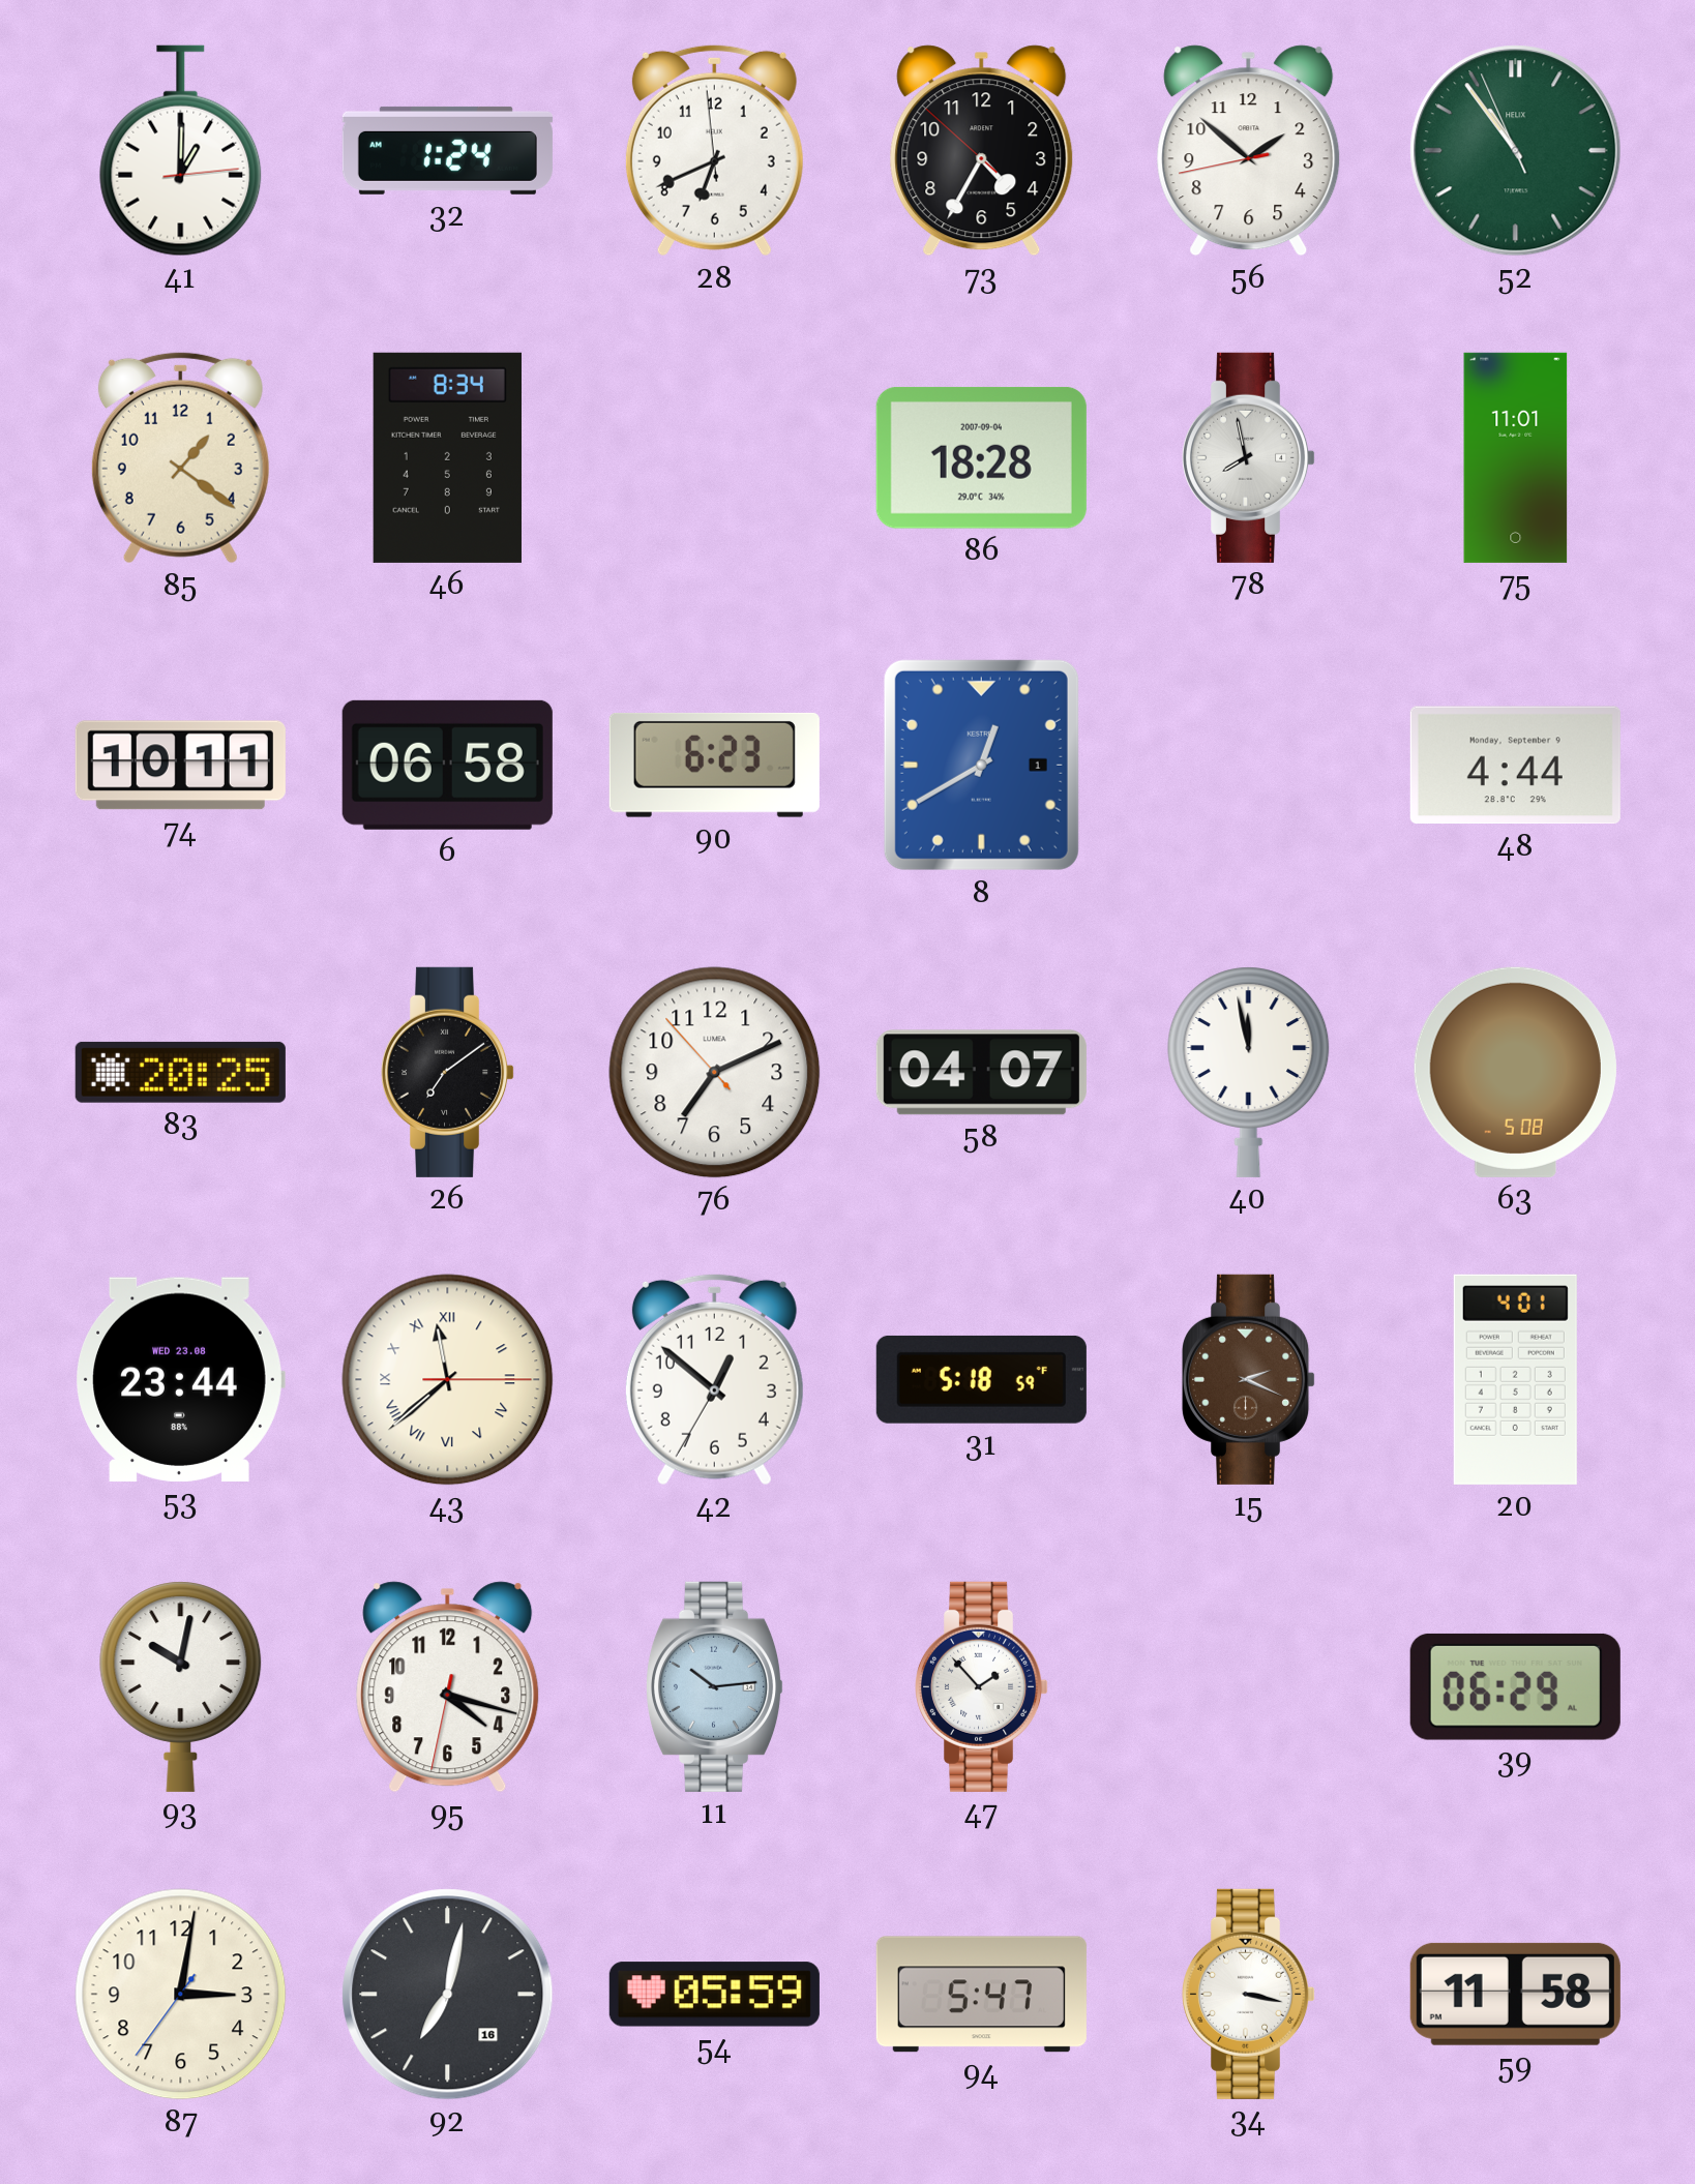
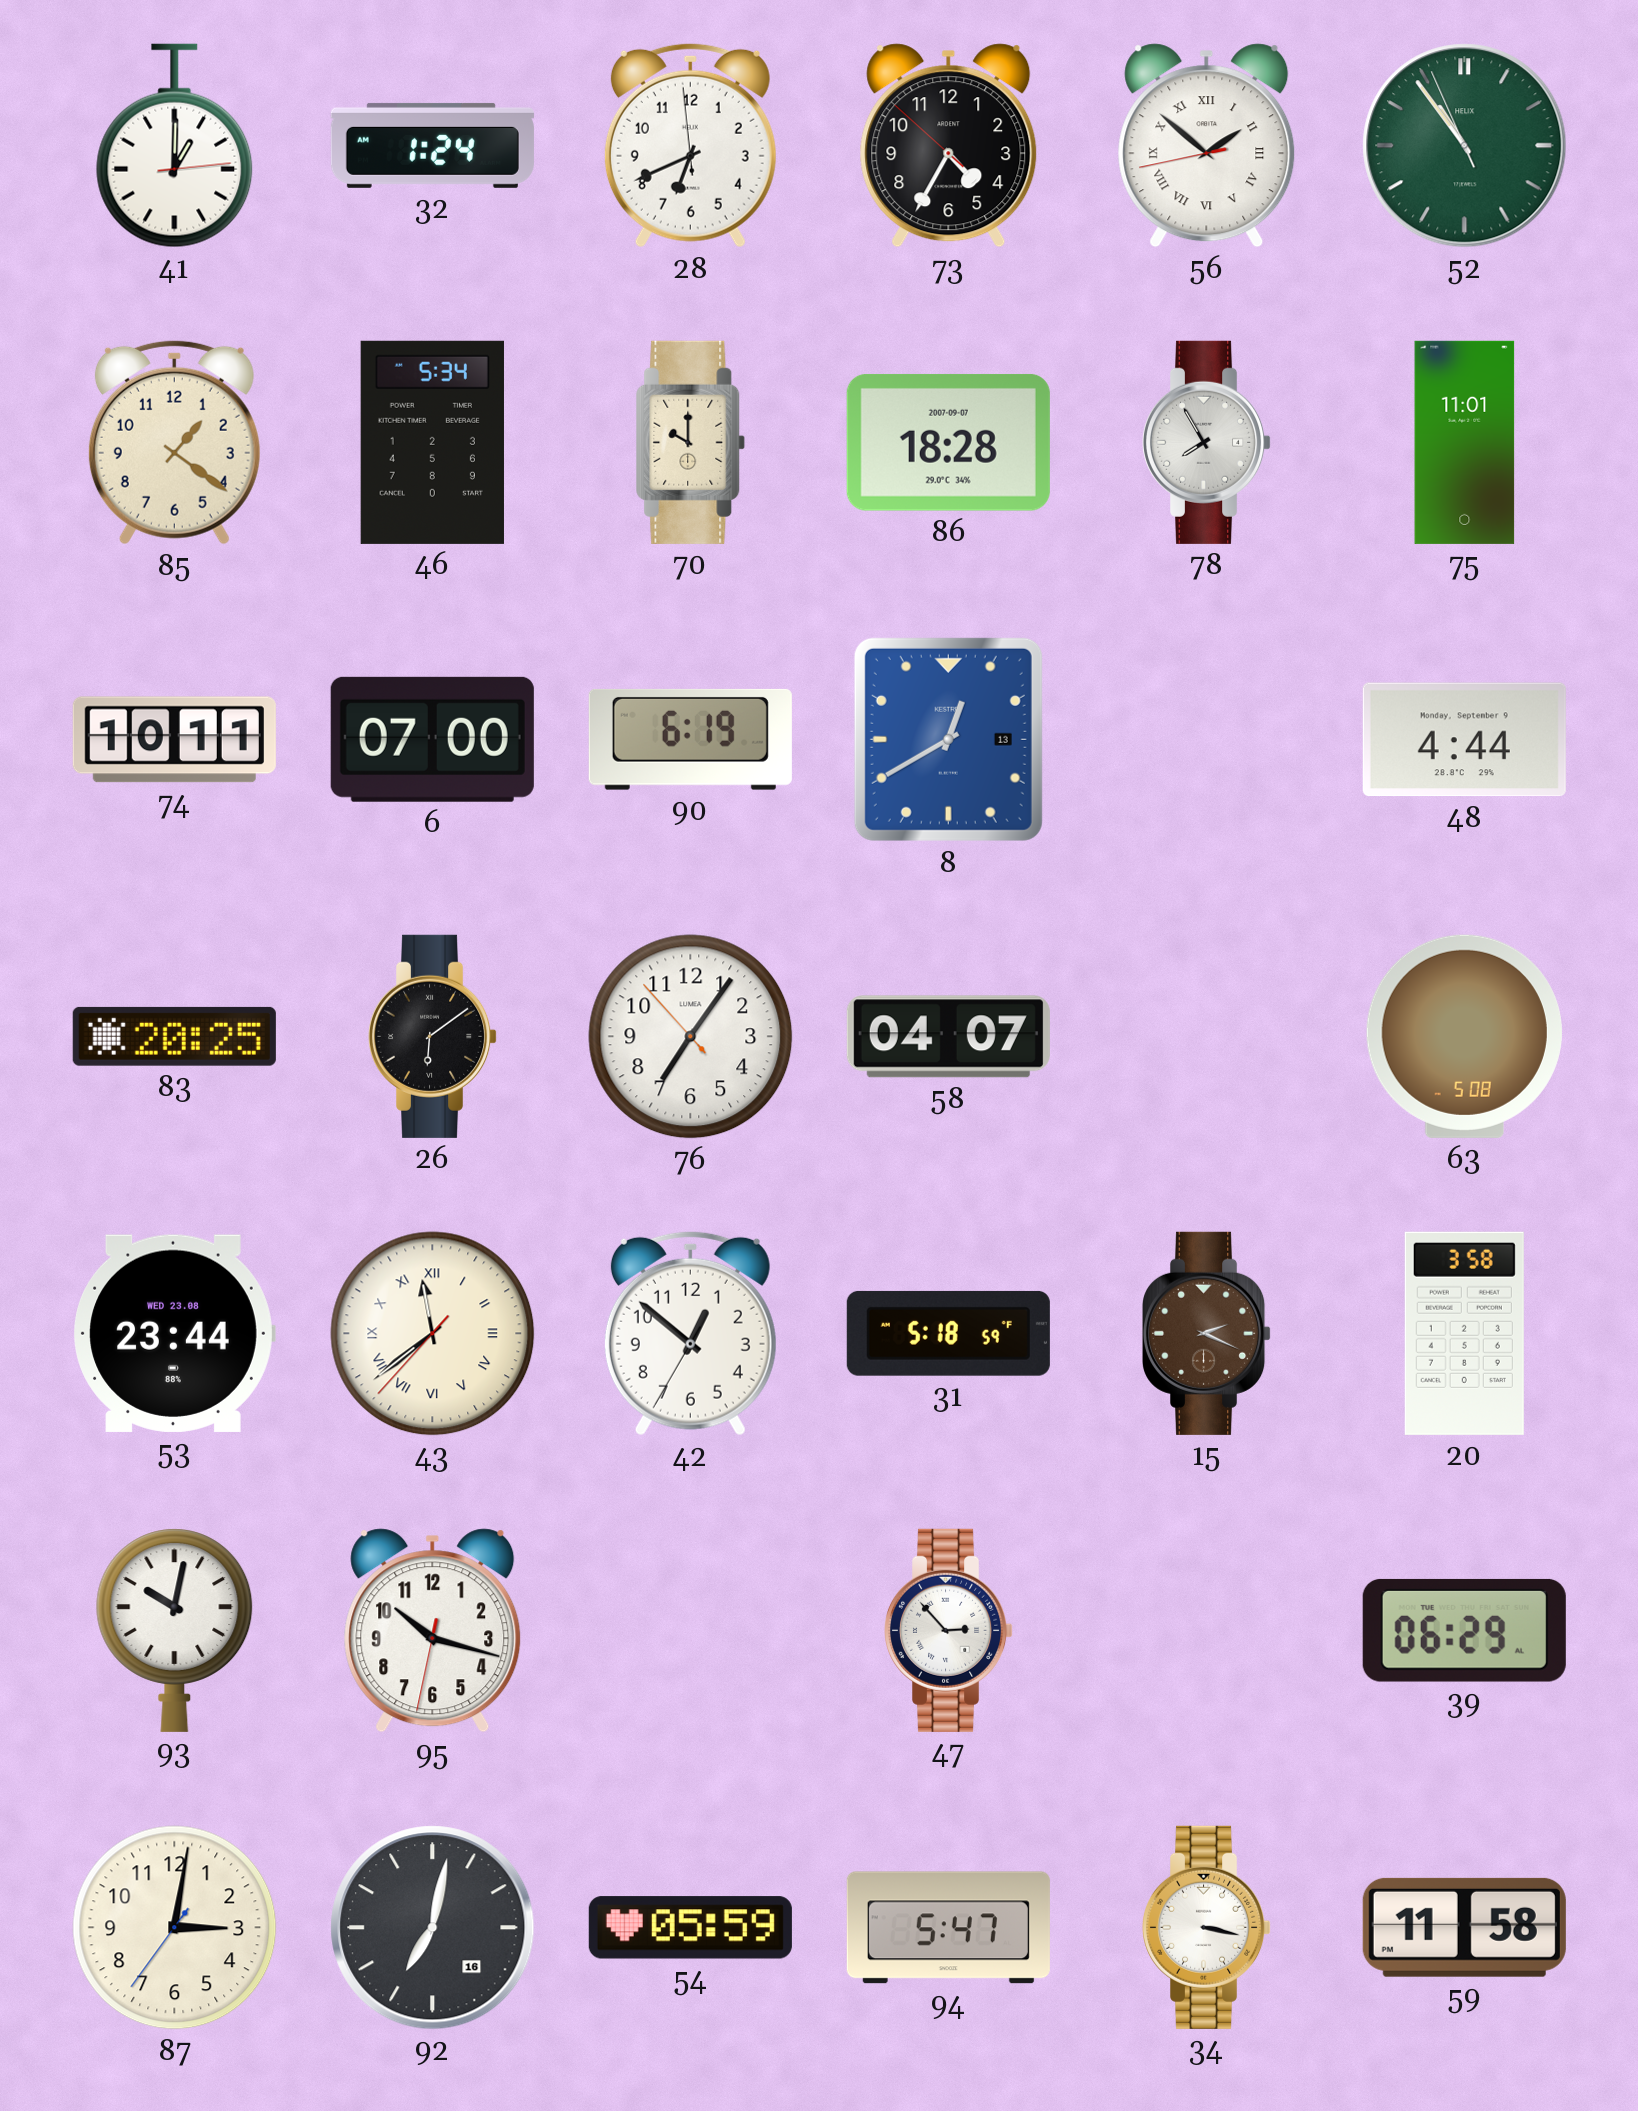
56 numerals: Arabic -> Roman (1207, 146)
46: 8:34 -> 5:34 (432, 442)
70: none -> 10:00 (691, 442)
86 date: 2007-09-04 -> 2007-09-07 (948, 442)
78: 7:58 -> 7:55 (1208, 442)
6: 06:58 -> 07:00 (432, 739)
90: 6:23 -> 6:19 (690, 739)
8 date: 1 -> 13 (948, 739)
26: 7:09 -> 6:09 (434, 1036)
76: 7:10 -> 7:05 (691, 1037)
40: 11:58 -> none (1249, 1072)
43: 11:38:15 -> 11:38:37 (433, 1334)
20: 4:01 -> 3:58 (1464, 1333)
95: 4:17 -> 10:17 (433, 1631)
11: 10:14 -> none (715, 1686)
47: 1:53 -> 2:53 (950, 1630)
